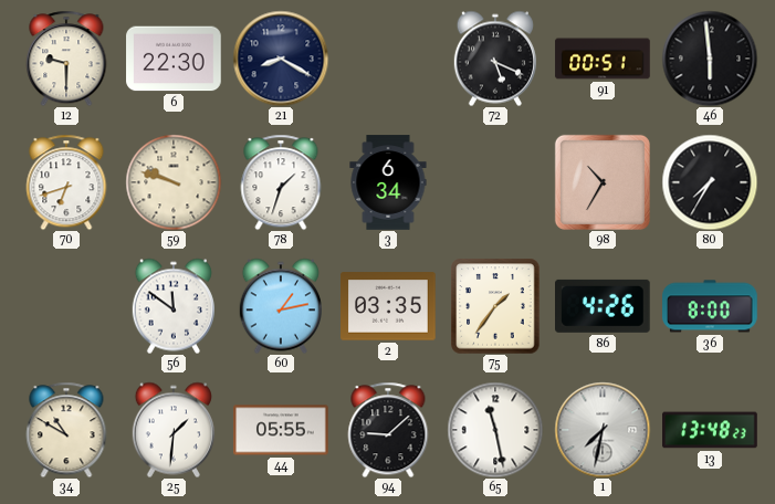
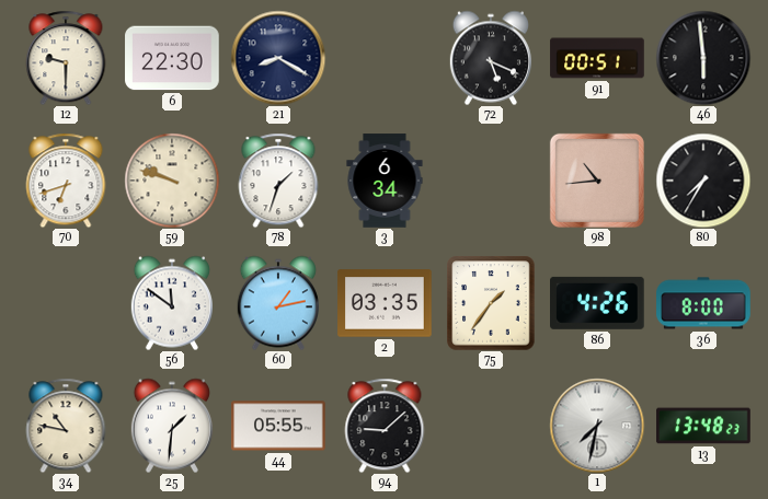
98: 10:35 -> 10:44 (597, 181)
34: 10:50 -> 10:47 (66, 426)
65: 11:28 -> none (495, 430)
